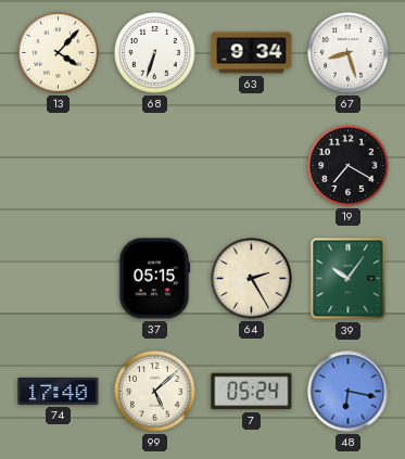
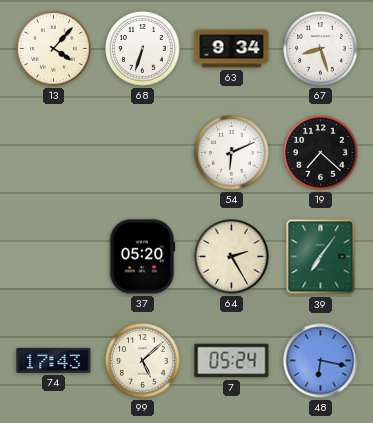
54: none -> 6:11 (232, 153)
19: 7:20 -> 7:22 (321, 153)
37: 05:15 -> 05:20 (142, 257)
39: 10:06 -> 7:06 (321, 257)
74: 17:40 -> 17:43 (54, 360)
